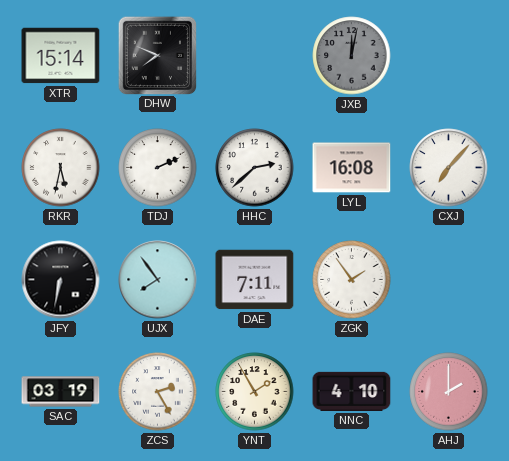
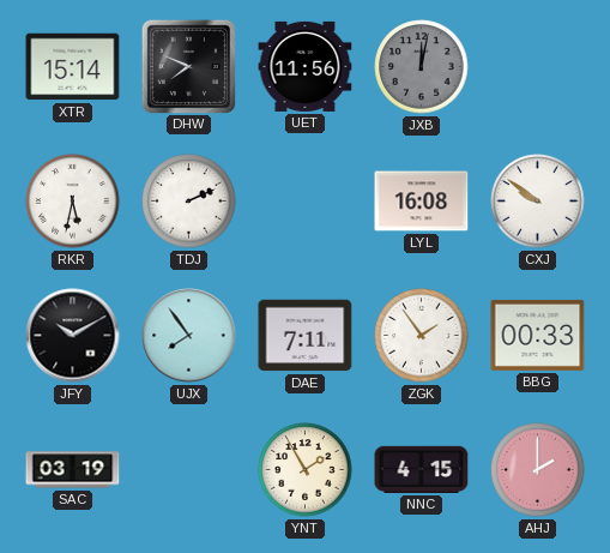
UET: none -> 11:56 (306, 66)
HHC: 2:38 -> none (255, 168)
CXJ: 7:07 -> 9:51 (538, 202)
JFY: 6:32 -> 10:10 (73, 336)
BBG: none -> 00:33 (538, 335)
ZCS: 2:25 -> none (158, 392)
NNC: 4:10 -> 4:15 (422, 469)
